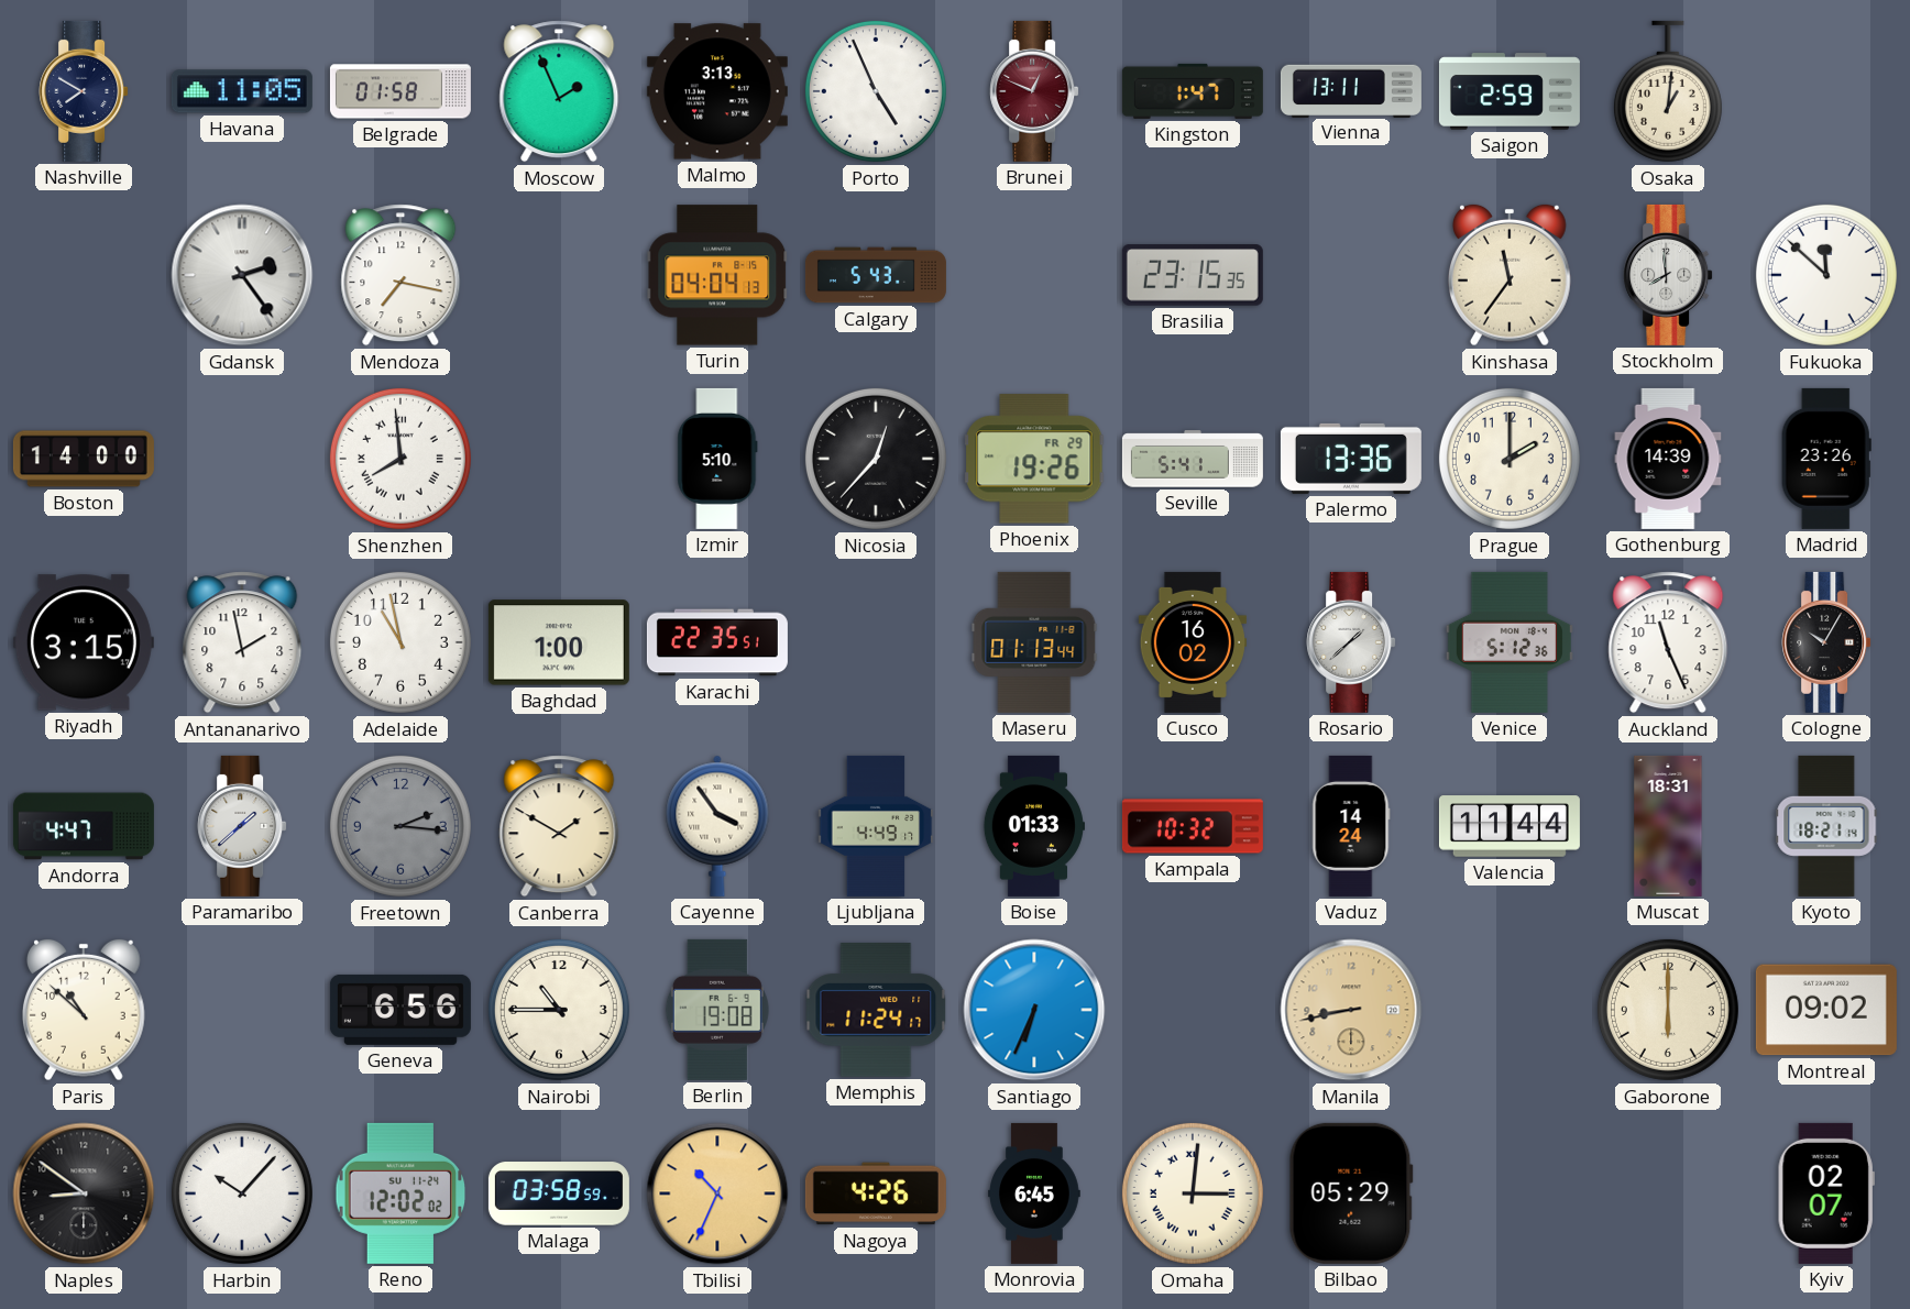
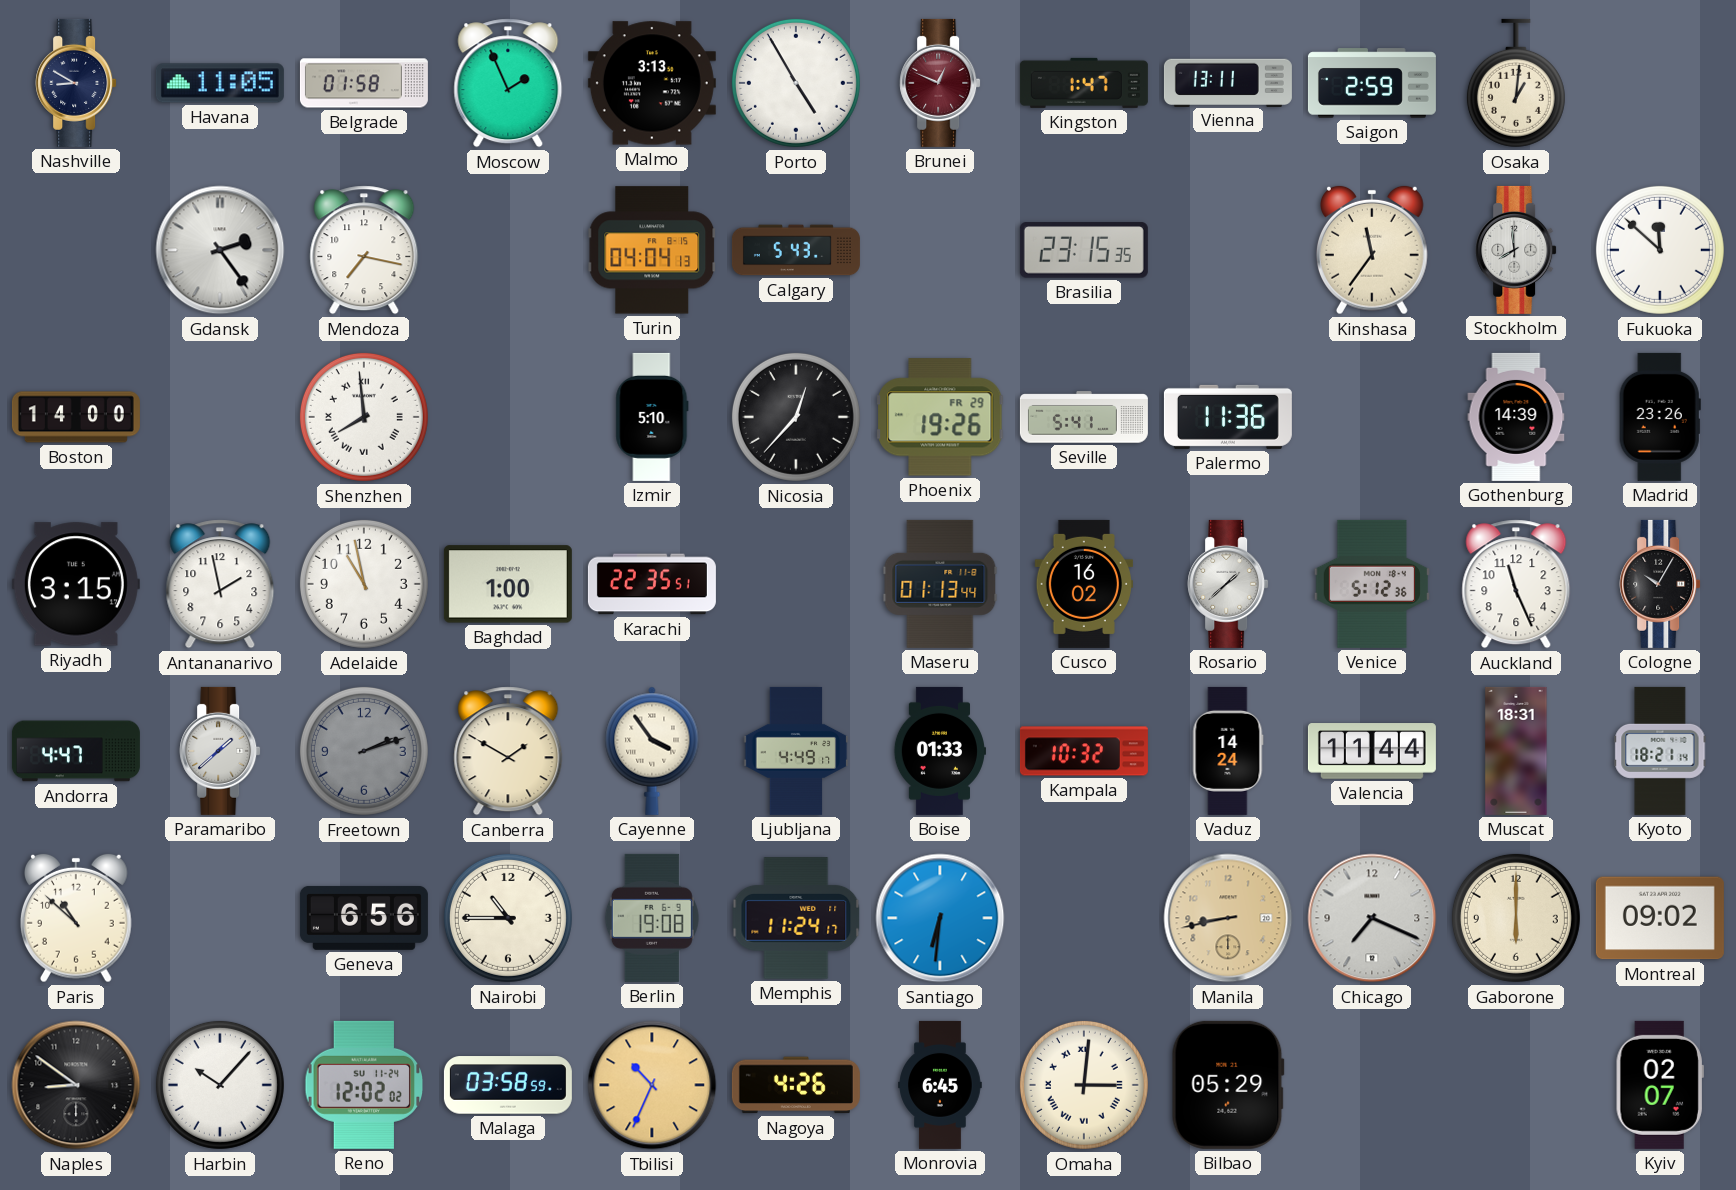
Nashville: 7:50 -> 8:50 (76, 83)
Porto: 4:56 -> 4:55 (796, 83)
Palermo: 13:36 -> 11:36 (1228, 417)
Prague: 2:00 -> none (1510, 459)
Freetown: 2:16 -> 2:12 (364, 751)
Santiago: 6:34 -> 6:31 (940, 918)
Chicago: none -> 7:19 (1372, 918)
